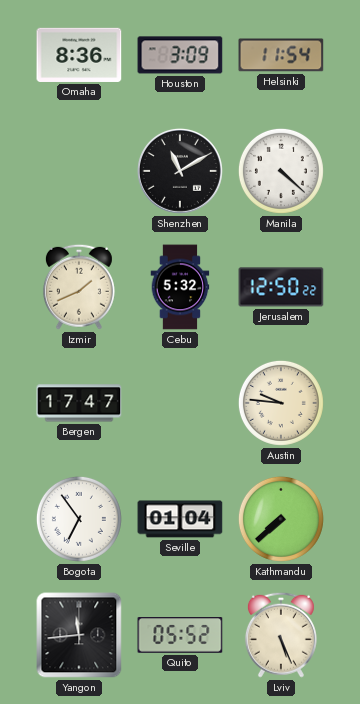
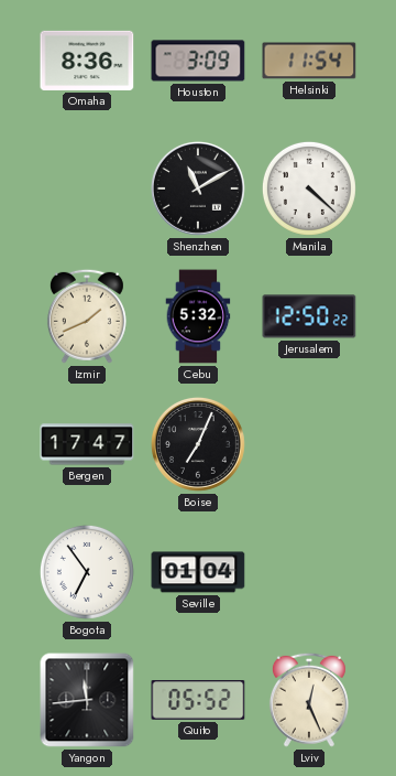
Boise: none -> 7:04 (198, 444)
Austin: 9:46 -> none (281, 403)
Kathmandu: 7:38 -> none (281, 519)
Lviv: 5:26 -> 12:26 (309, 700)
